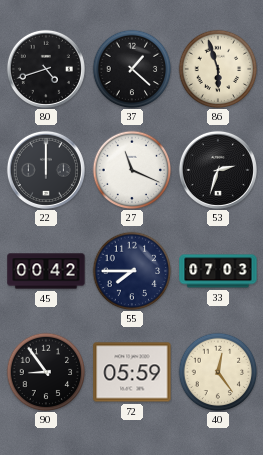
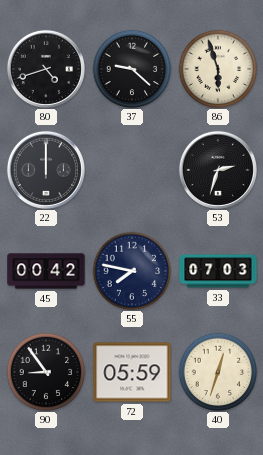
37: 1:22 -> 9:22 (132, 69)
27: 11:19 -> none (132, 170)
55: 7:45 -> 7:47 (132, 271)
40: 12:24 -> 12:33 (218, 372)
